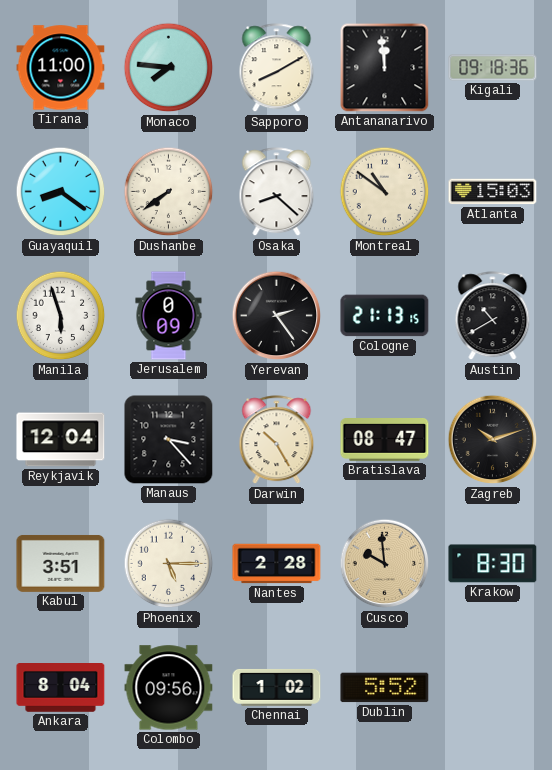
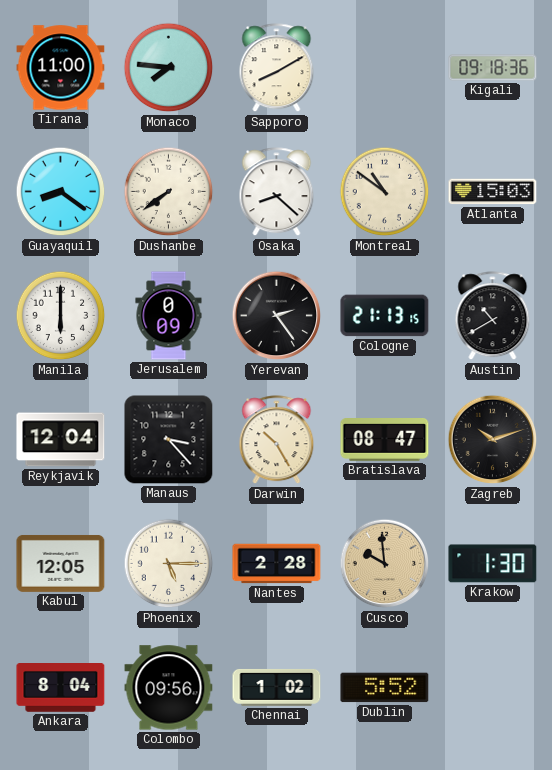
Antananarivo: 11:59 -> none (385, 68)
Manila: 5:57 -> 6:00 (61, 316)
Kabul: 3:51 -> 12:05 (61, 563)
Krakow: 8:30 -> 1:30 (493, 564)
